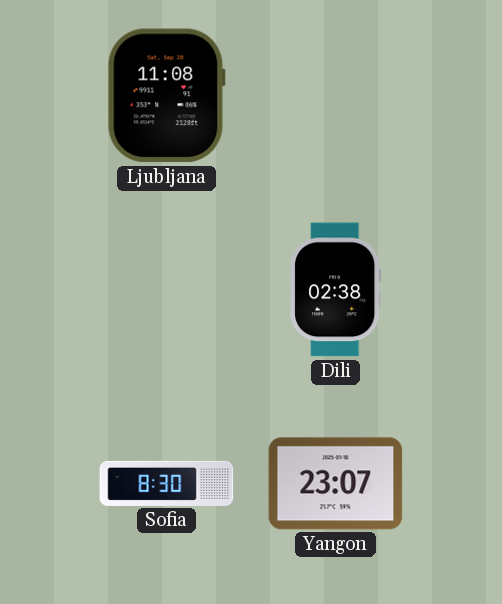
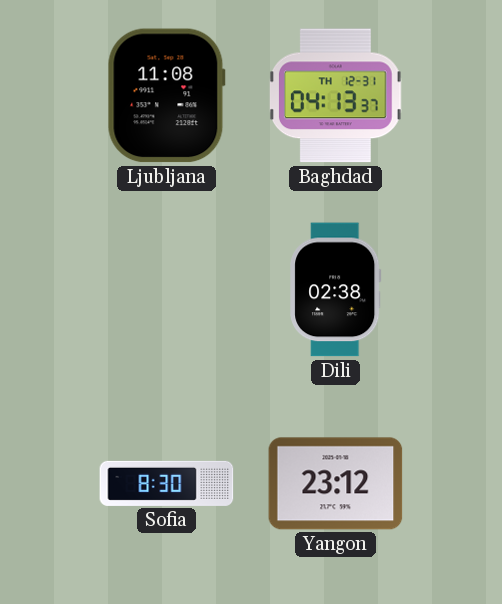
Baghdad: none -> 04:13 (335, 96)
Yangon: 23:07 -> 23:12 (336, 484)
